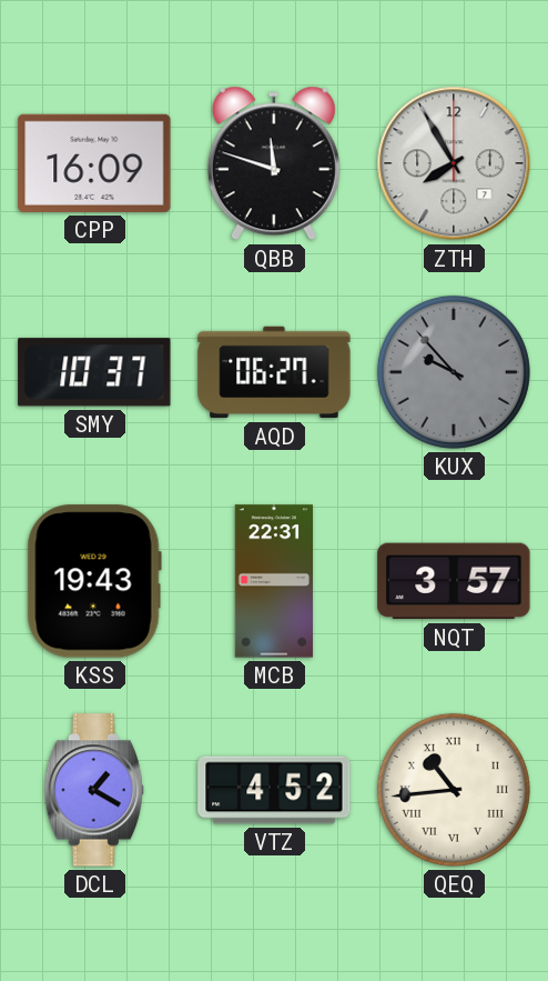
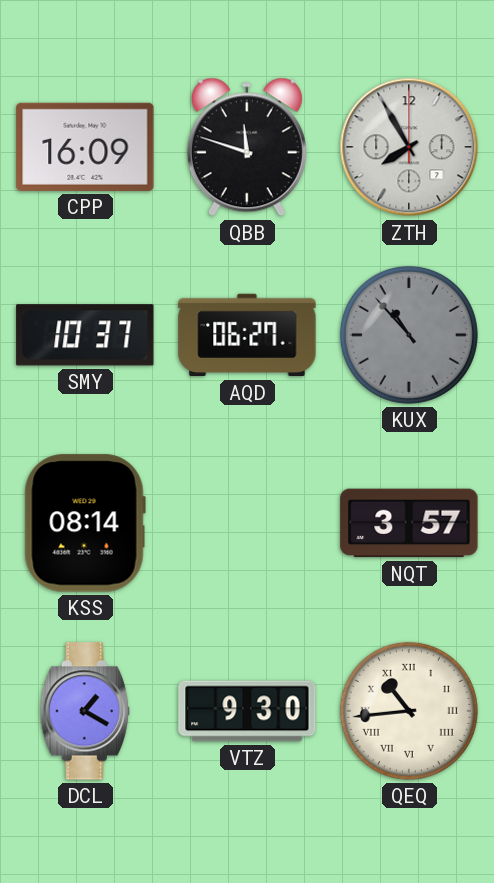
KUX: 9:53 -> 10:53 (409, 335)
KSS: 19:43 -> 08:14 (85, 523)
MCB: 22:31 -> none (273, 581)
VTZ: 4:52 -> 9:30 (247, 711)
